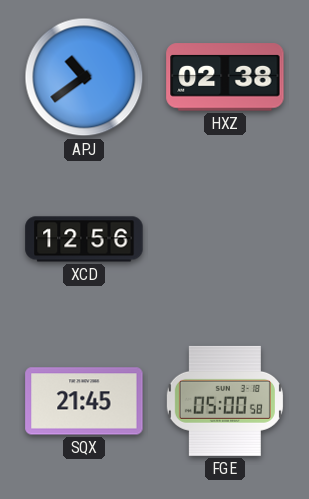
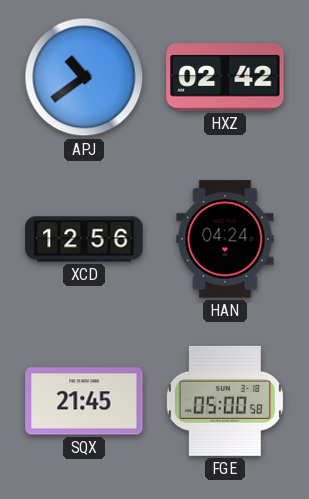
HXZ: 02:38 -> 02:42 (225, 77)
HAN: none -> 04:24 (225, 239)
